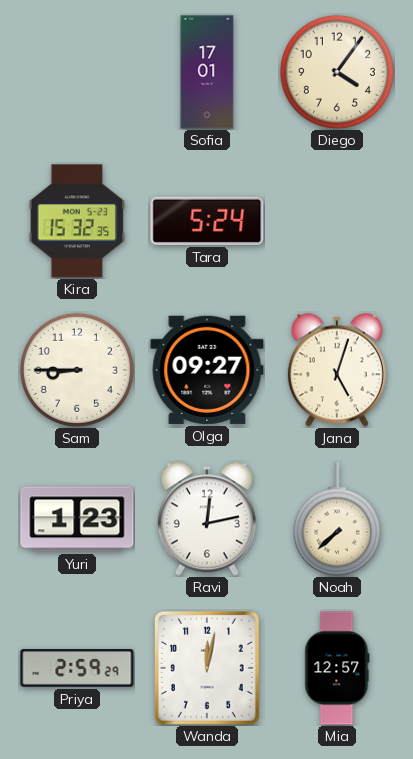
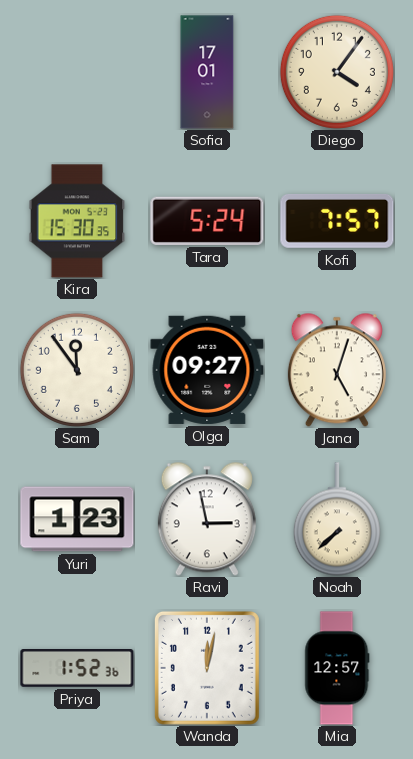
Kira: 15:32 -> 15:30 (77, 221)
Kofi: none -> 7:57 (337, 221)
Sam: 8:45 -> 11:54 (77, 370)
Ravi: 12:13 -> 2:58 (207, 519)
Priya: 2:59 -> 1:52 (77, 669)
